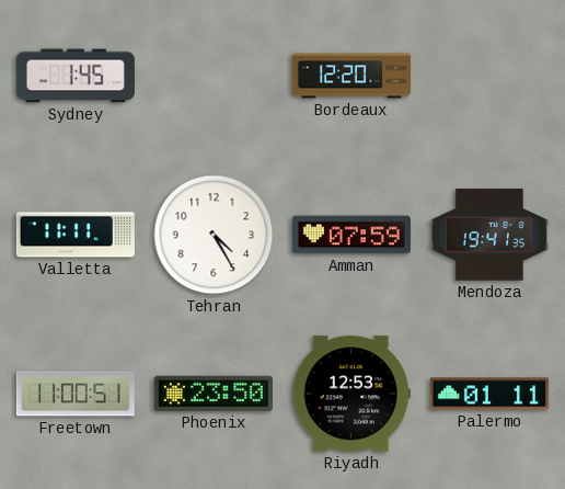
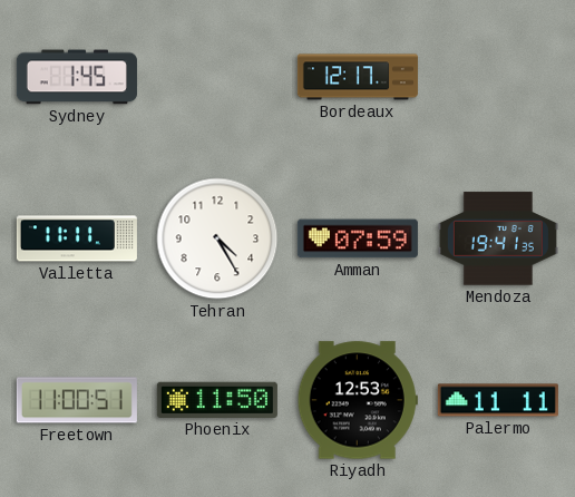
Bordeaux: 12:20 -> 12:17 (358, 77)
Phoenix: 23:50 -> 11:50 (217, 400)
Palermo: 01:11 -> 11:11 (498, 400)
